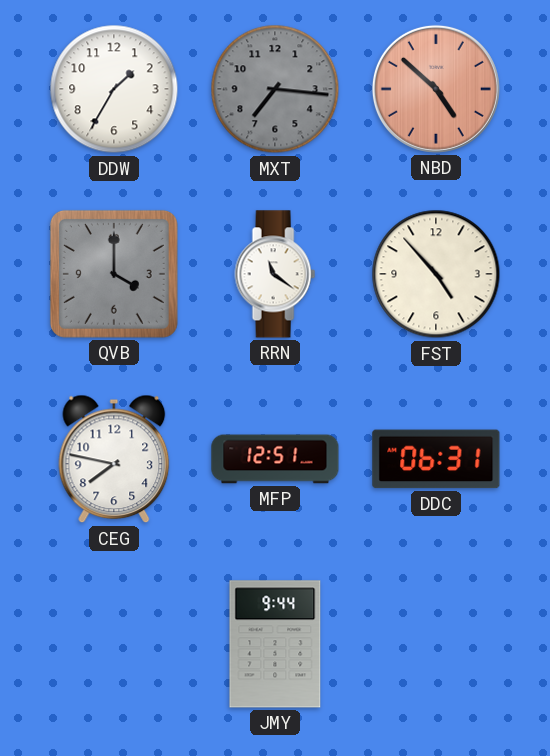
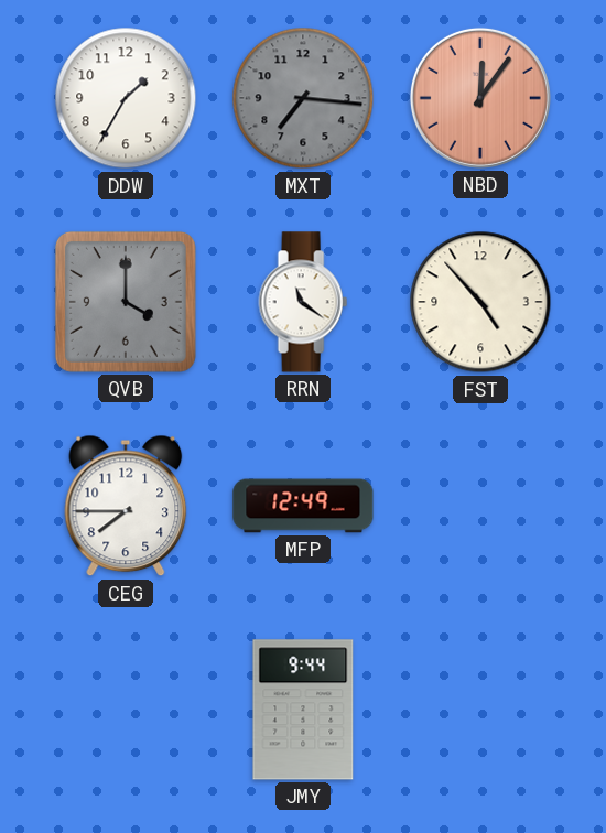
NBD: 4:52 -> 12:06 (480, 98)
CEG: 7:47 -> 7:45 (126, 506)
MFP: 12:51 -> 12:49 (303, 506)
DDC: 06:31 -> none (436, 459)
